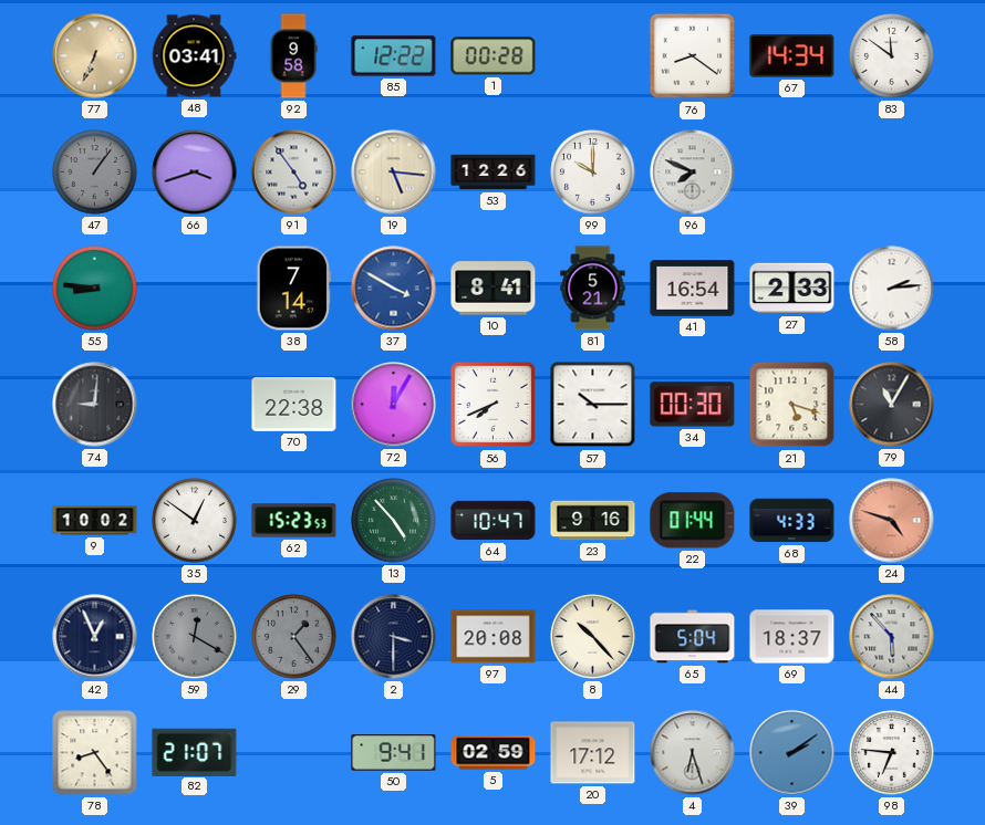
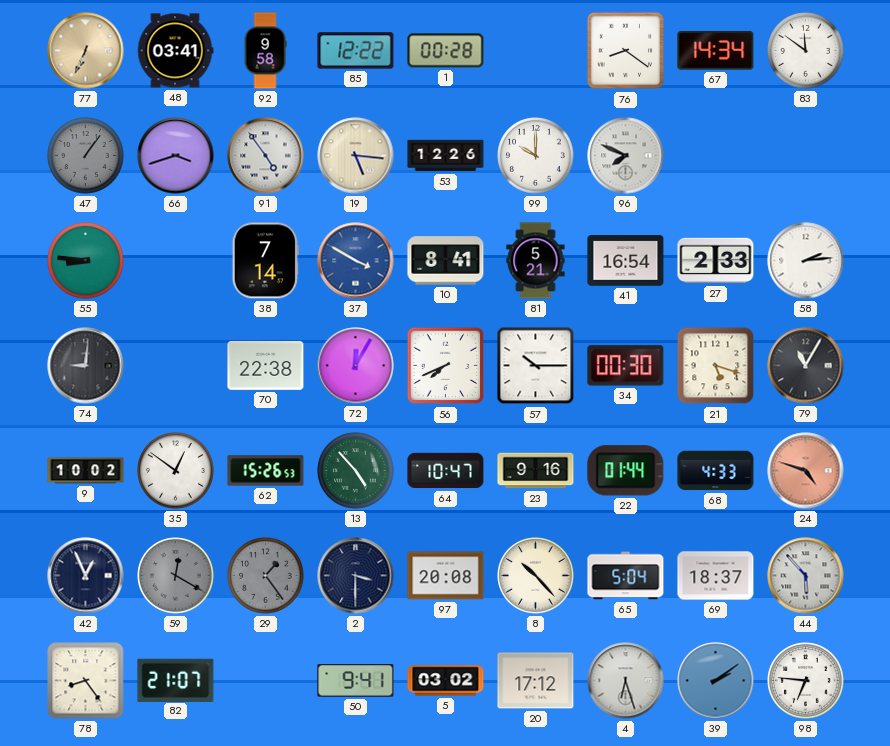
62: 15:23 -> 15:26 (266, 471)
5: 02:59 -> 03:02 (446, 681)
